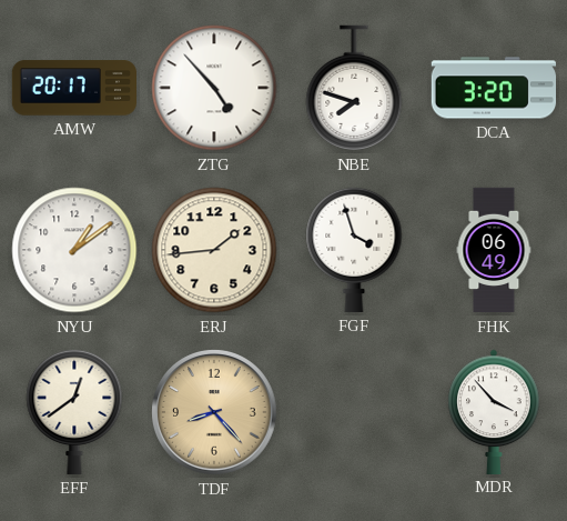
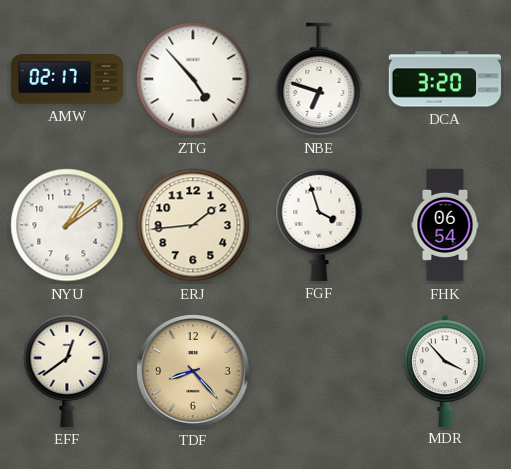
AMW: 20:17 -> 02:17 (66, 79)
NBE: 7:48 -> 6:48 (319, 79)
FHK: 06:49 -> 06:54 (445, 225)
